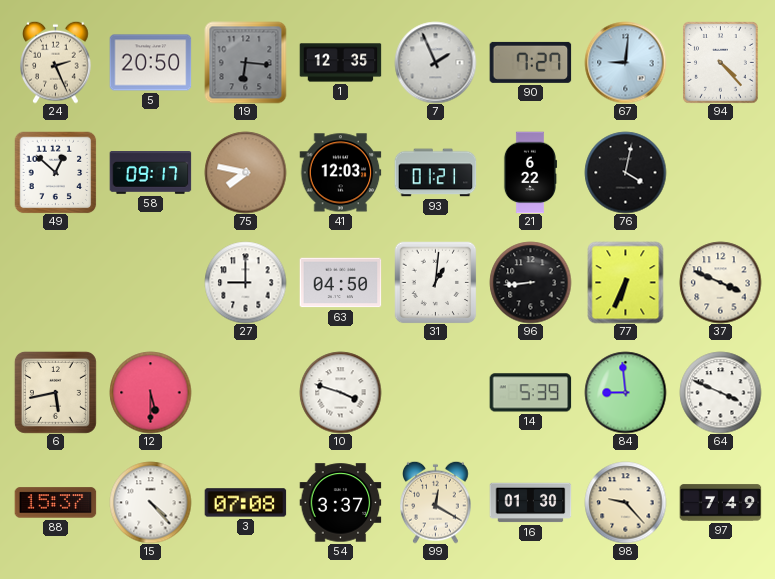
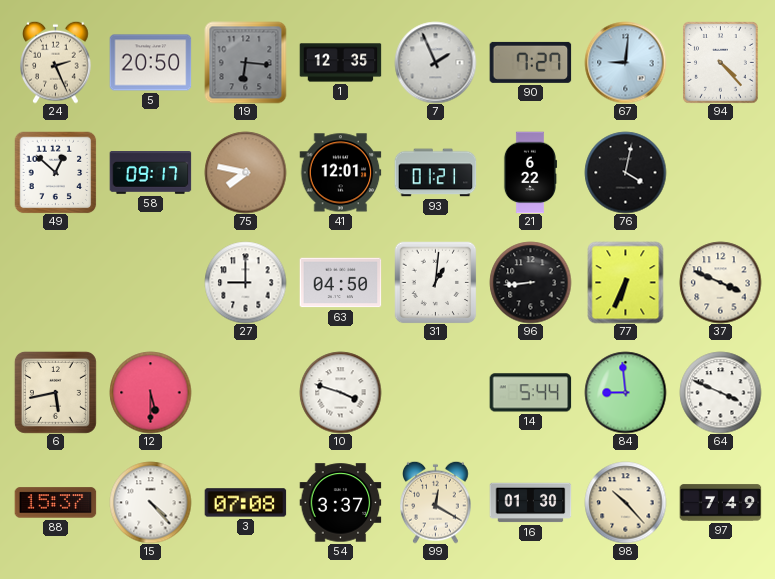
41: 12:03 -> 12:01 (340, 173)
14: 5:39 -> 5:44 (530, 393)
98: 9:23 -> 10:23 (625, 502)
